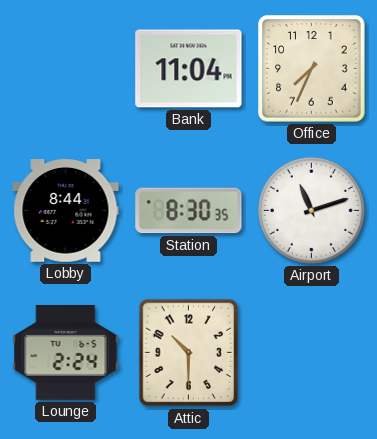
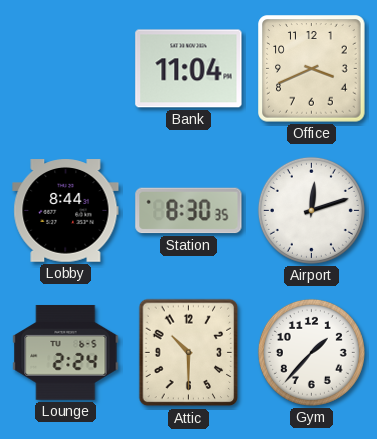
Office: 7:34 -> 3:41 (312, 69)
Airport: 11:12 -> 12:12 (311, 210)
Gym: none -> 1:37 (311, 352)
